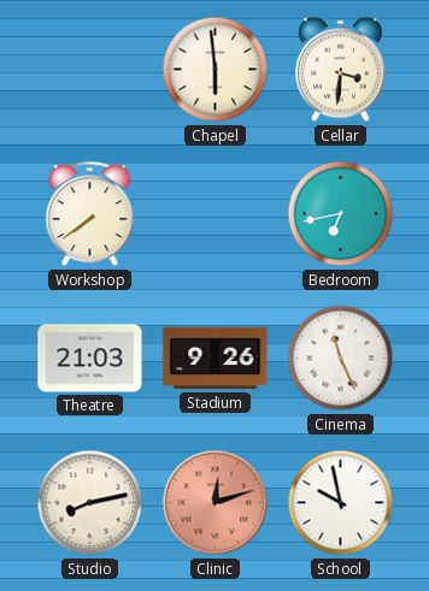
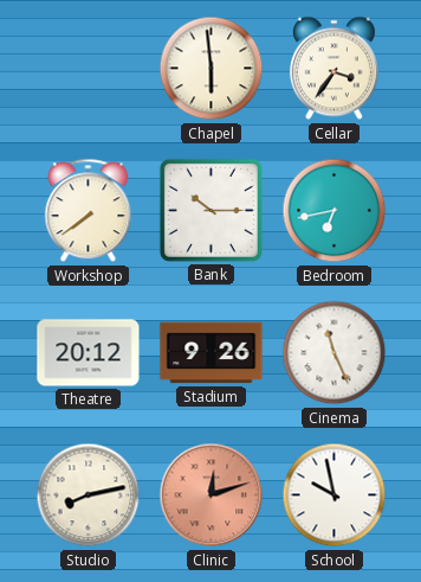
Cellar: 3:31 -> 3:36 (333, 69)
Bank: none -> 10:15 (210, 210)
Theatre: 21:03 -> 20:12 (89, 353)
